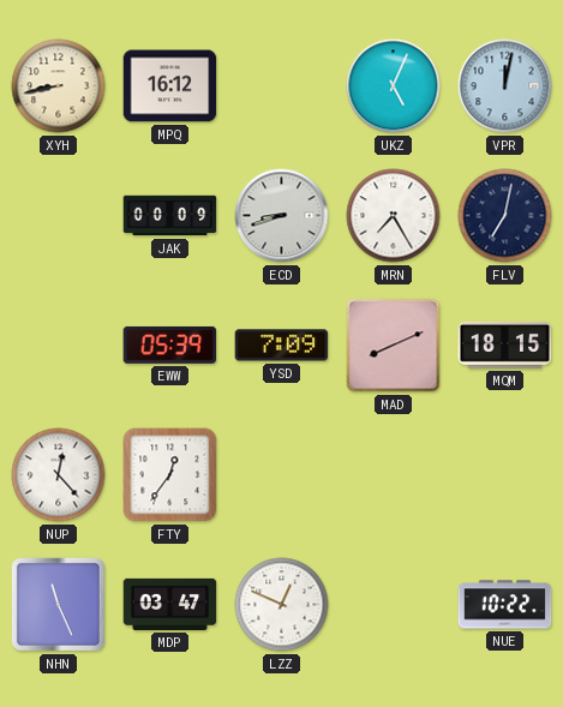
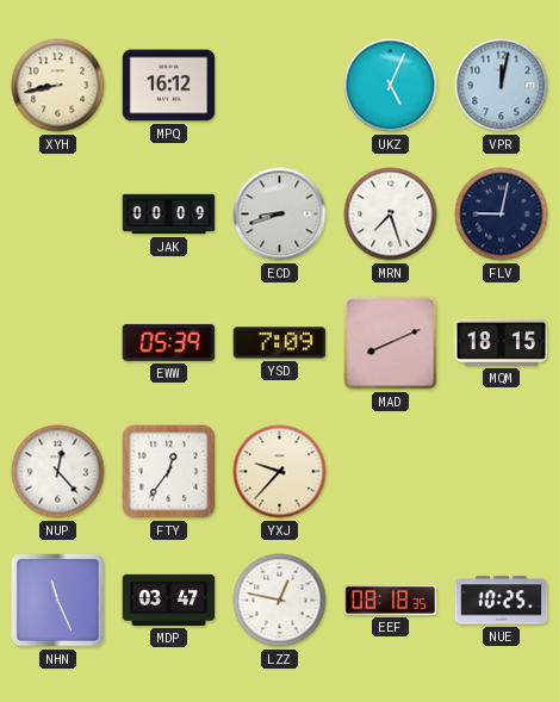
MRN: 7:25 -> 7:27 (391, 215)
FLV: 7:02 -> 9:02 (502, 215)
YXJ: none -> 9:37 (280, 472)
LZZ: 12:49 -> 12:47 (280, 601)
EEF: none -> 08:18 (391, 600)
NUE: 10:22 -> 10:25 (502, 601)
